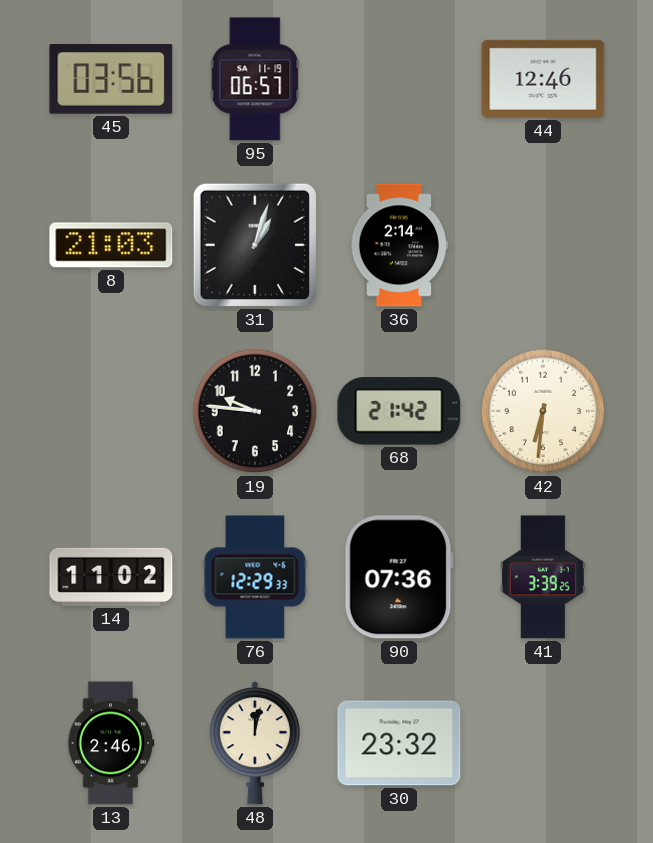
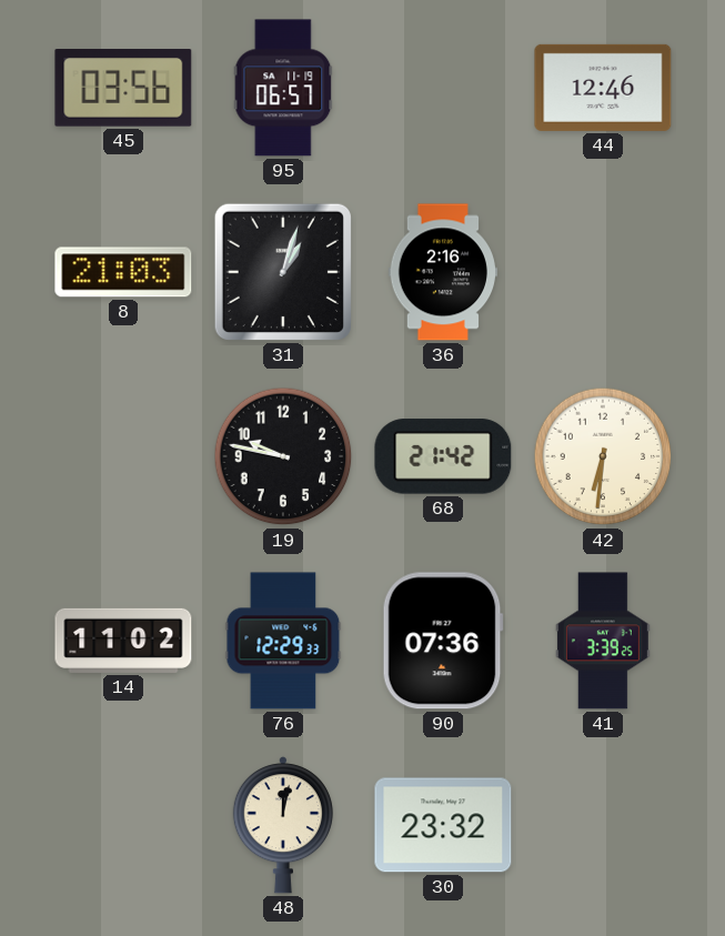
36: 2:14 -> 2:16 (442, 272)
19: 9:46 -> 9:47 (283, 456)
13: 2:46 -> none (111, 743)
